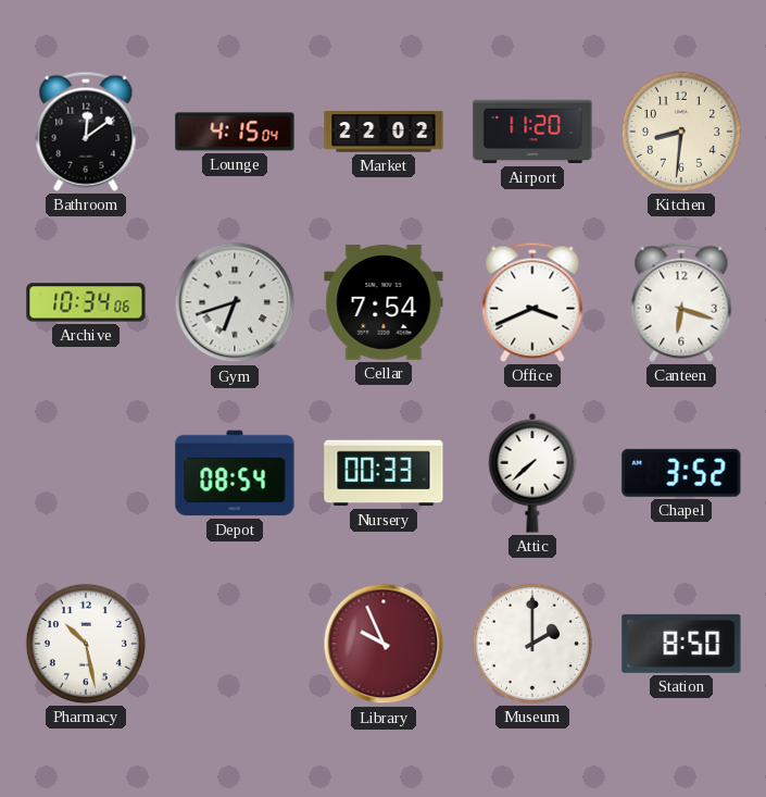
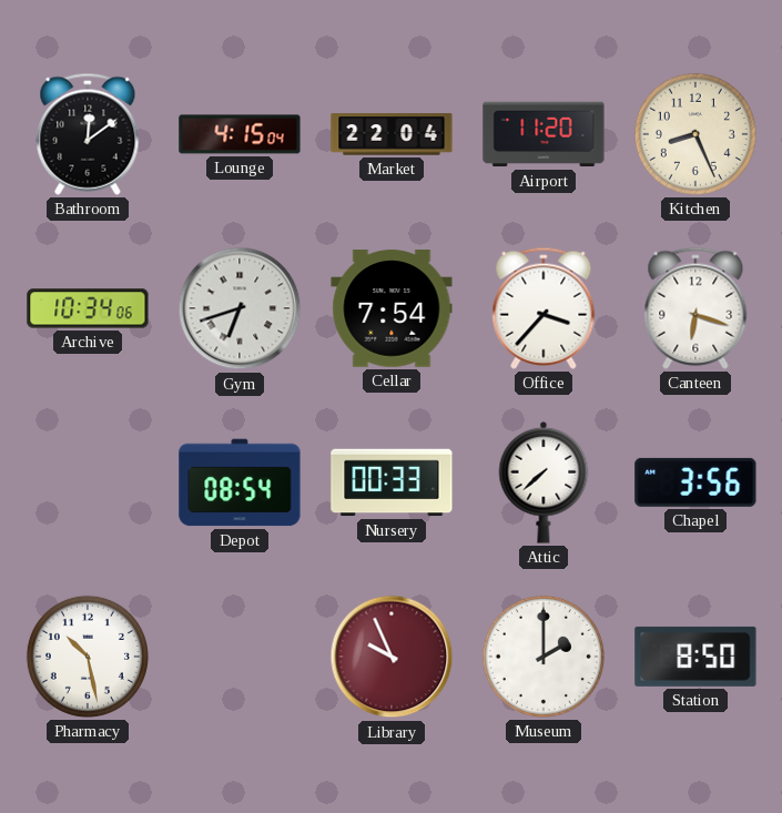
Market: 22:02 -> 22:04 (392, 134)
Kitchen: 8:31 -> 8:26 (695, 134)
Office: 3:41 -> 3:37 (544, 308)
Chapel: 3:52 -> 3:56 (695, 482)
